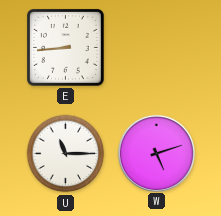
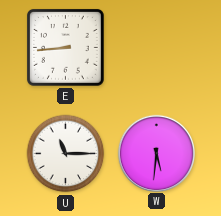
W: 5:12 -> 5:31 (156, 153)
